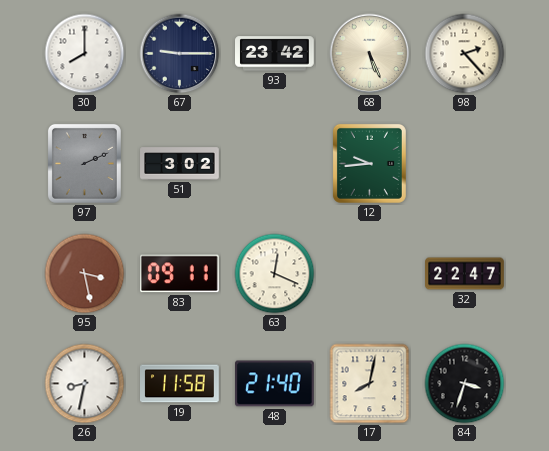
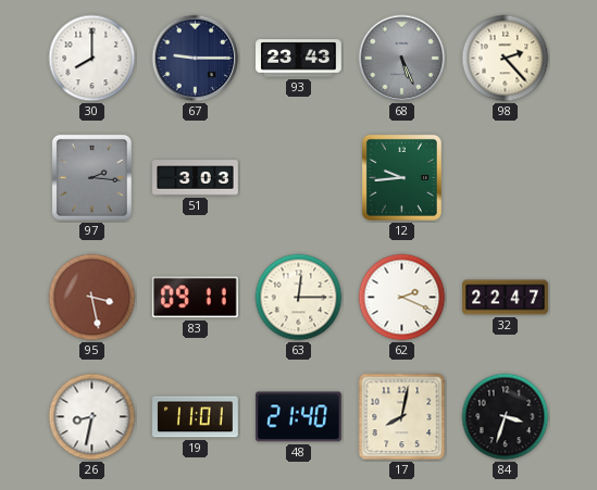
93: 23:42 -> 23:43 (299, 59)
68 dial: cream -> grey (402, 59)
97: 2:11 -> 2:16 (91, 177)
51: 3:02 -> 3:03 (196, 178)
63: 12:19 -> 12:15 (299, 298)
62: none -> 2:19 (402, 298)
19: 11:58 -> 11:01 (196, 417)
